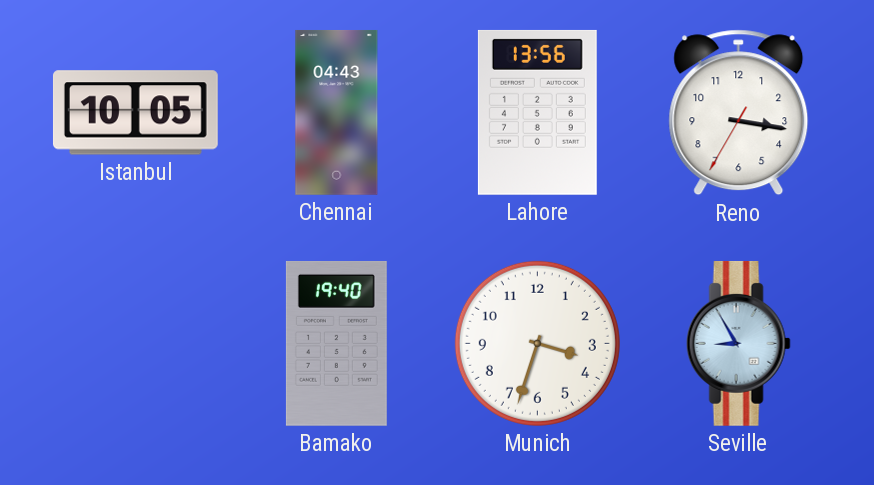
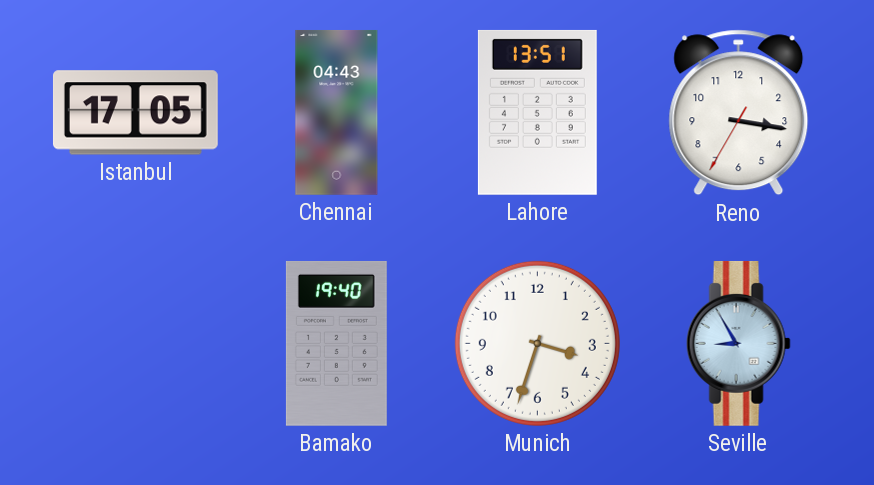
Istanbul: 10:05 -> 17:05 (135, 113)
Lahore: 13:56 -> 13:51 (537, 112)
